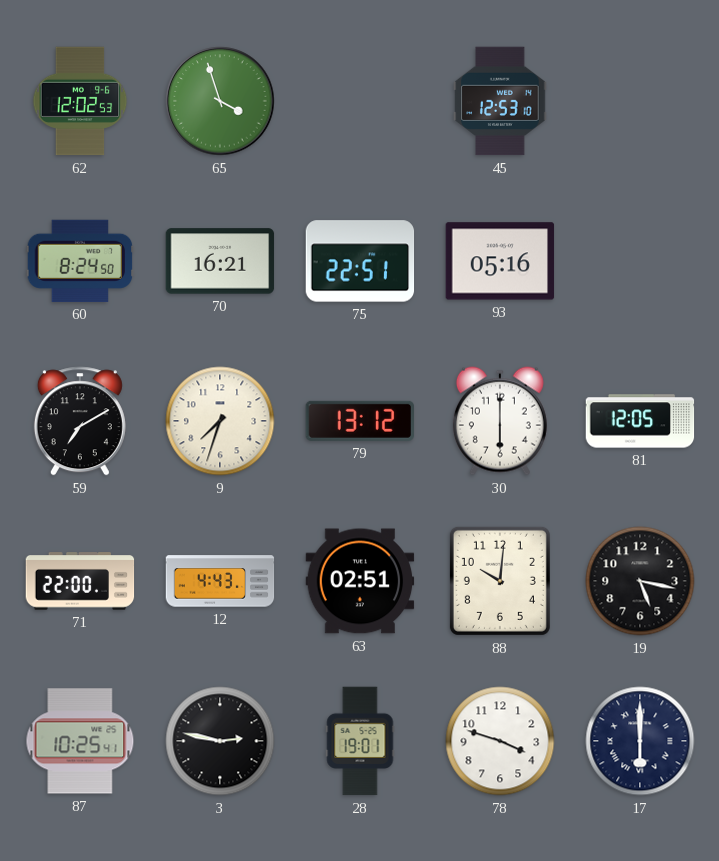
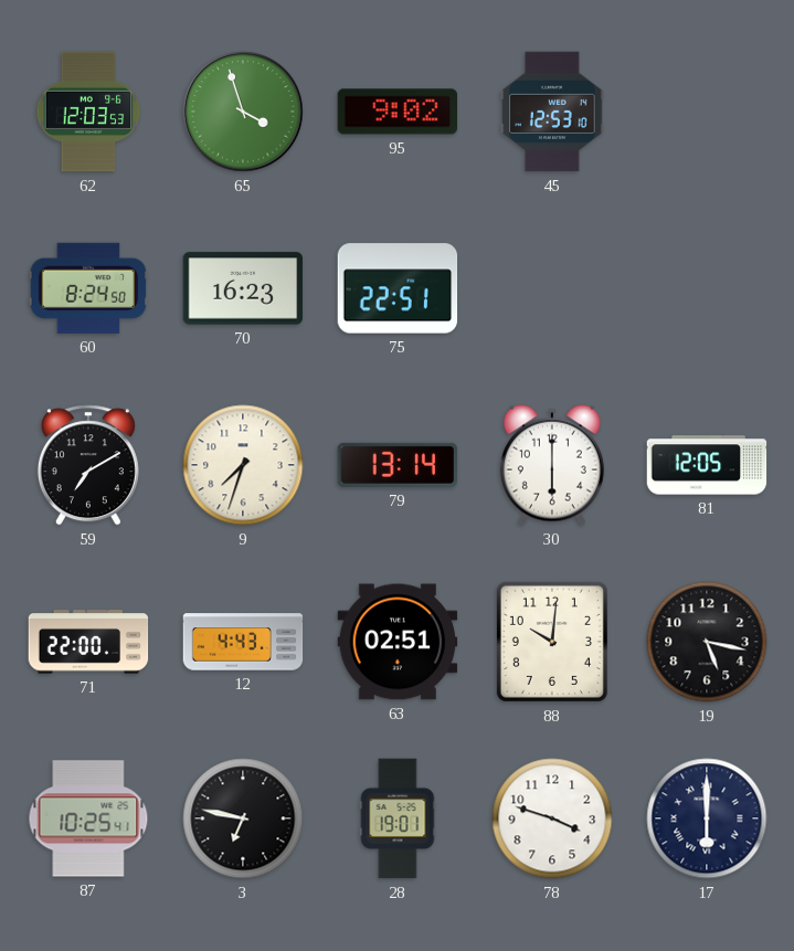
62: 12:02 -> 12:03 (88, 112)
95: none -> 9:02 (398, 112)
70: 16:21 -> 16:23 (243, 288)
93: 05:16 -> none (500, 261)
79: 13:12 -> 13:14 (396, 465)
3: 2:47 -> 6:47 (243, 818)
